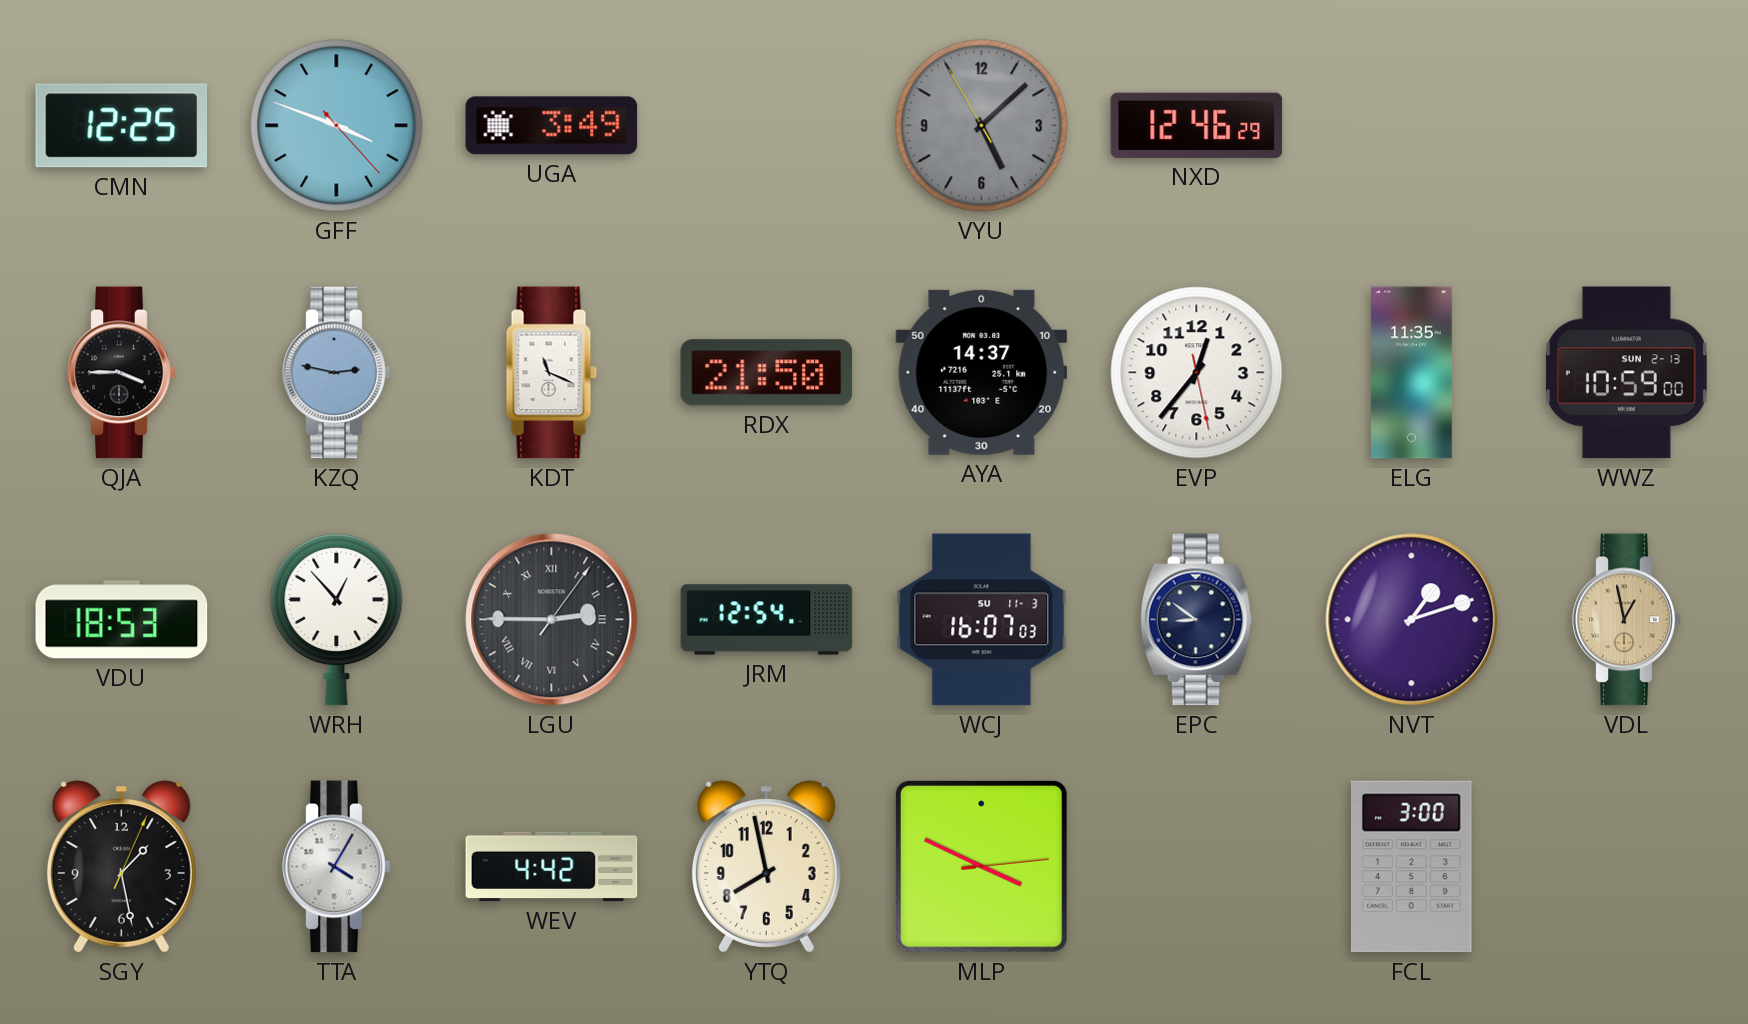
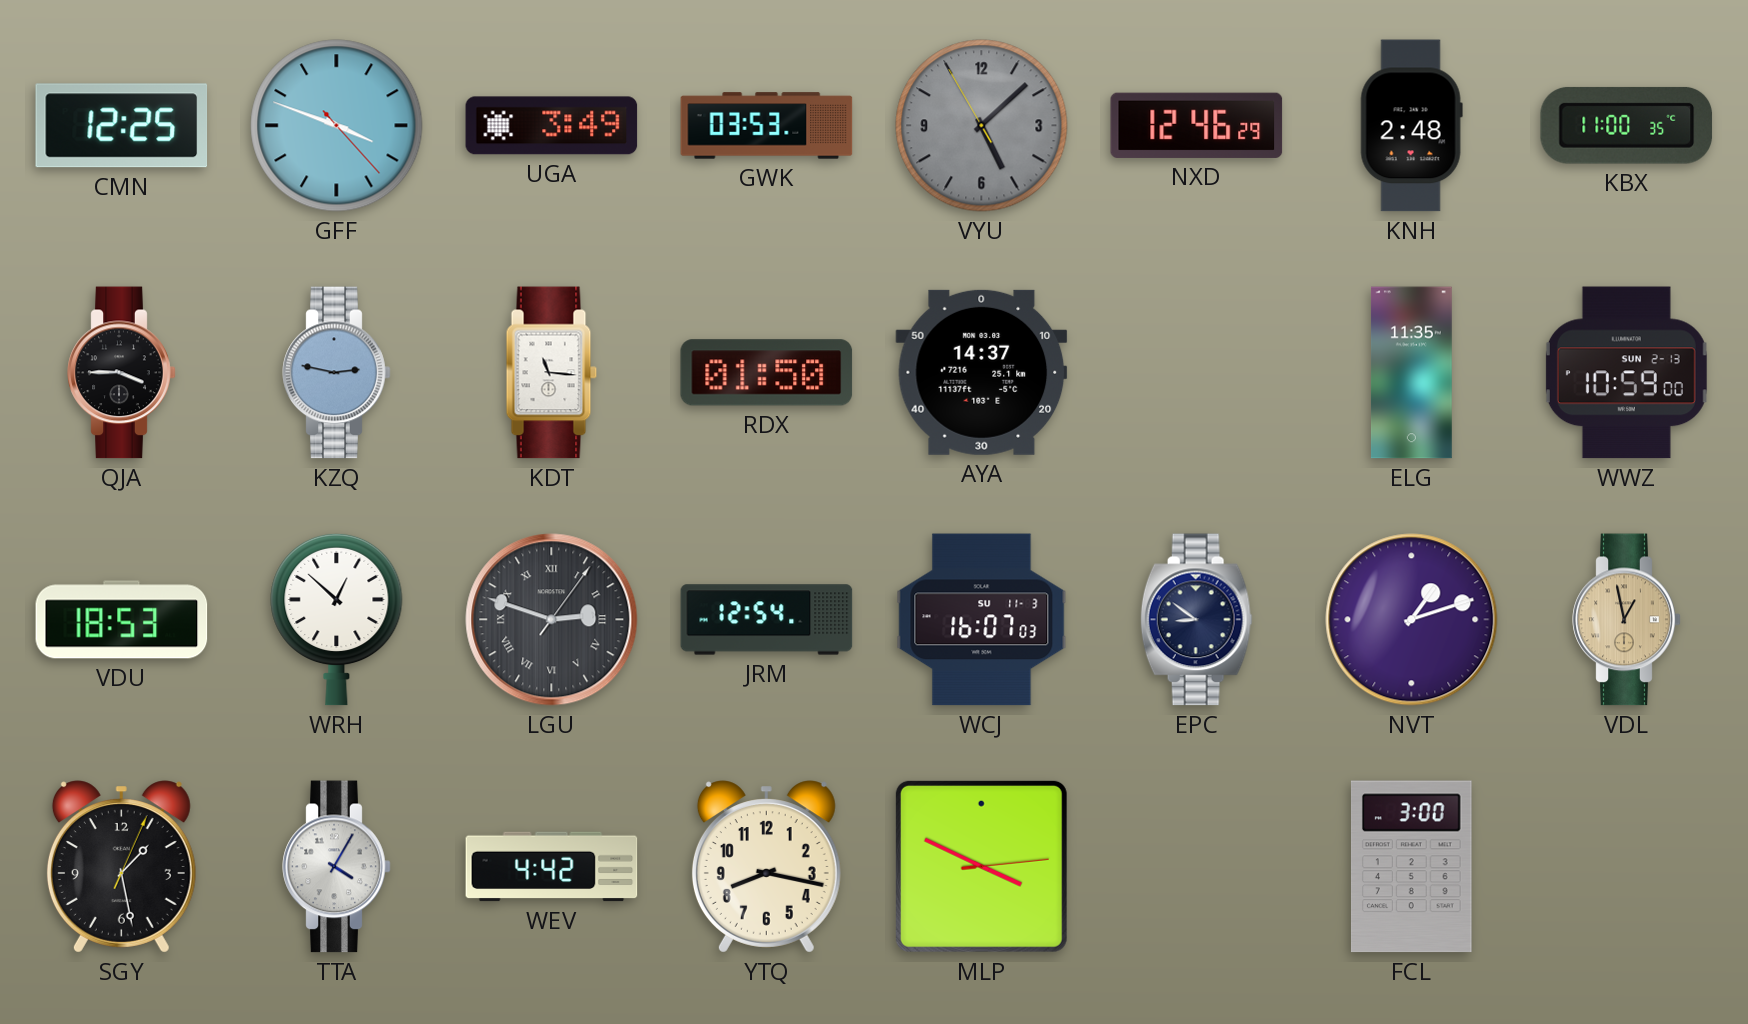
GWK: none -> 03:53 (767, 126)
KNH: none -> 2:48 (1411, 126)
KBX: none -> 11:00 (1627, 125)
KDT: 11:19 -> 11:16 (552, 373)
RDX: 21:50 -> 01:50 (767, 373)
EVP: 12:36 -> none (1197, 373)
WRH: 12:53 -> 12:52 (337, 619)
LGU: 2:45 -> 2:48 (552, 620)
YTQ: 7:58 -> 8:17 (766, 867)
